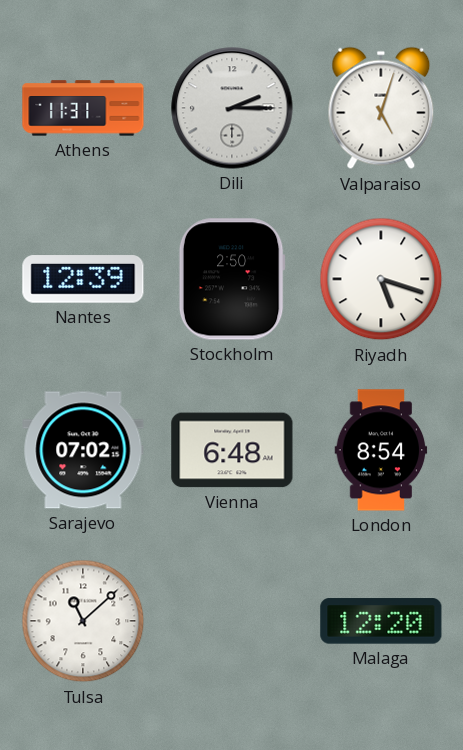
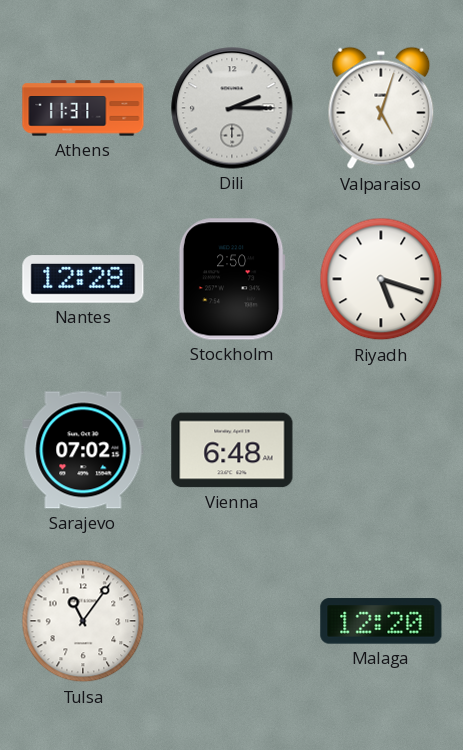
Nantes: 12:39 -> 12:28 (83, 279)
London: 8:54 -> none (381, 450)
Tulsa: 11:08 -> 11:06 (83, 621)
